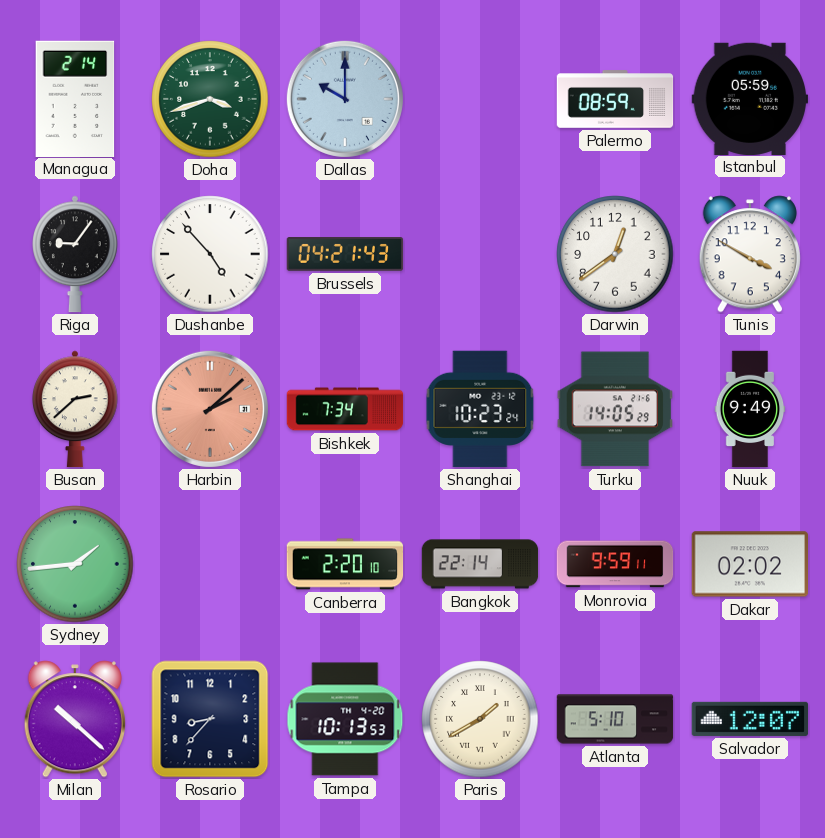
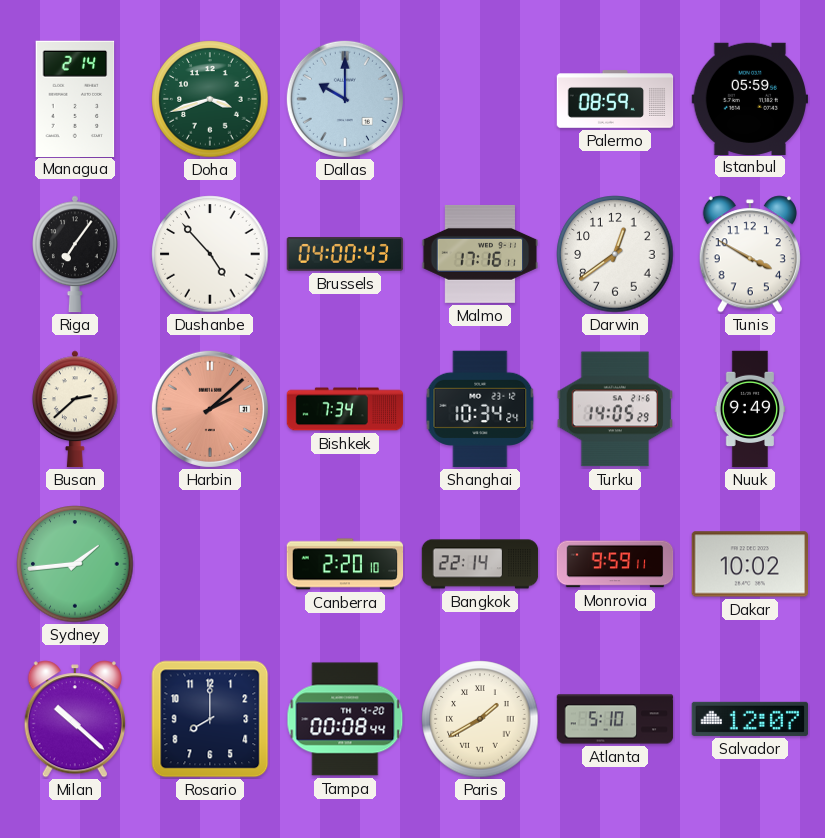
Riga: 9:06 -> 7:06 (76, 254)
Brussels: 04:21 -> 04:00 (345, 254)
Malmo: none -> 17:16 (480, 254)
Shanghai: 10:23 -> 10:34 (480, 409)
Dakar: 02:02 -> 10:02 (749, 564)
Rosario: 8:37 -> 8:00 (210, 719)
Tampa: 10:13 -> 00:08 (345, 719)
